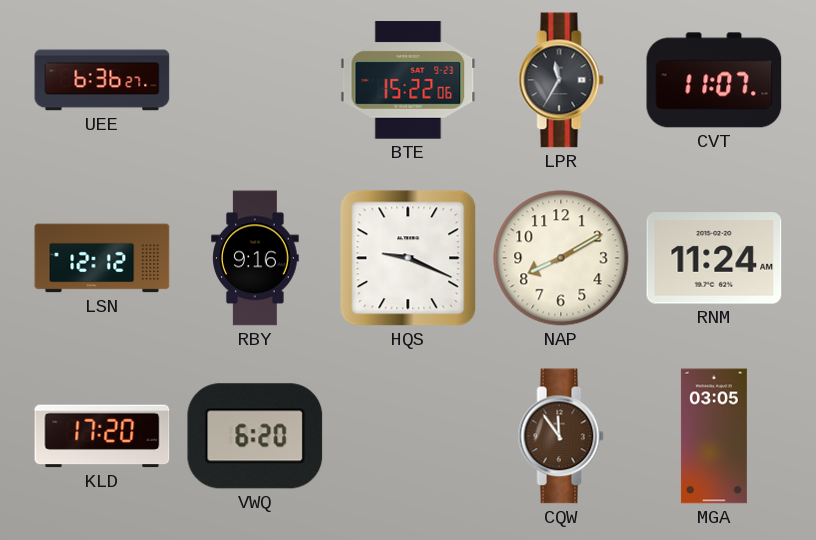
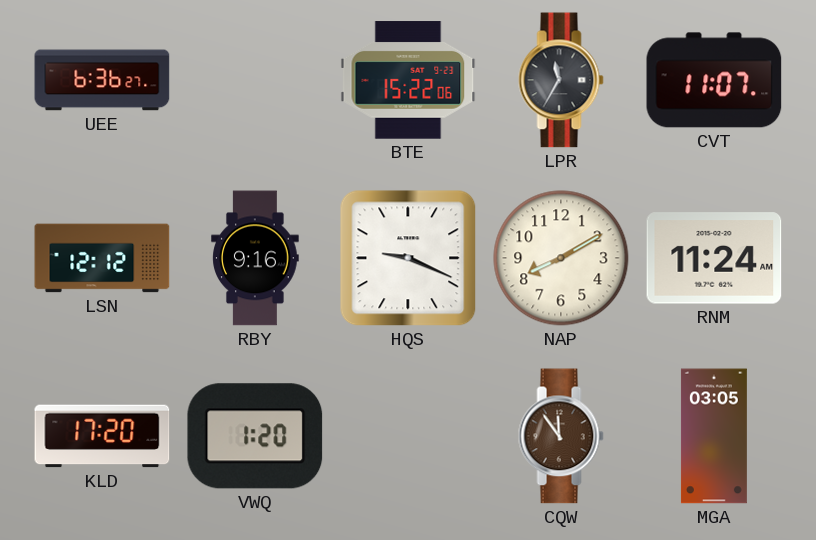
VWQ: 6:20 -> 1:20 (255, 436)
